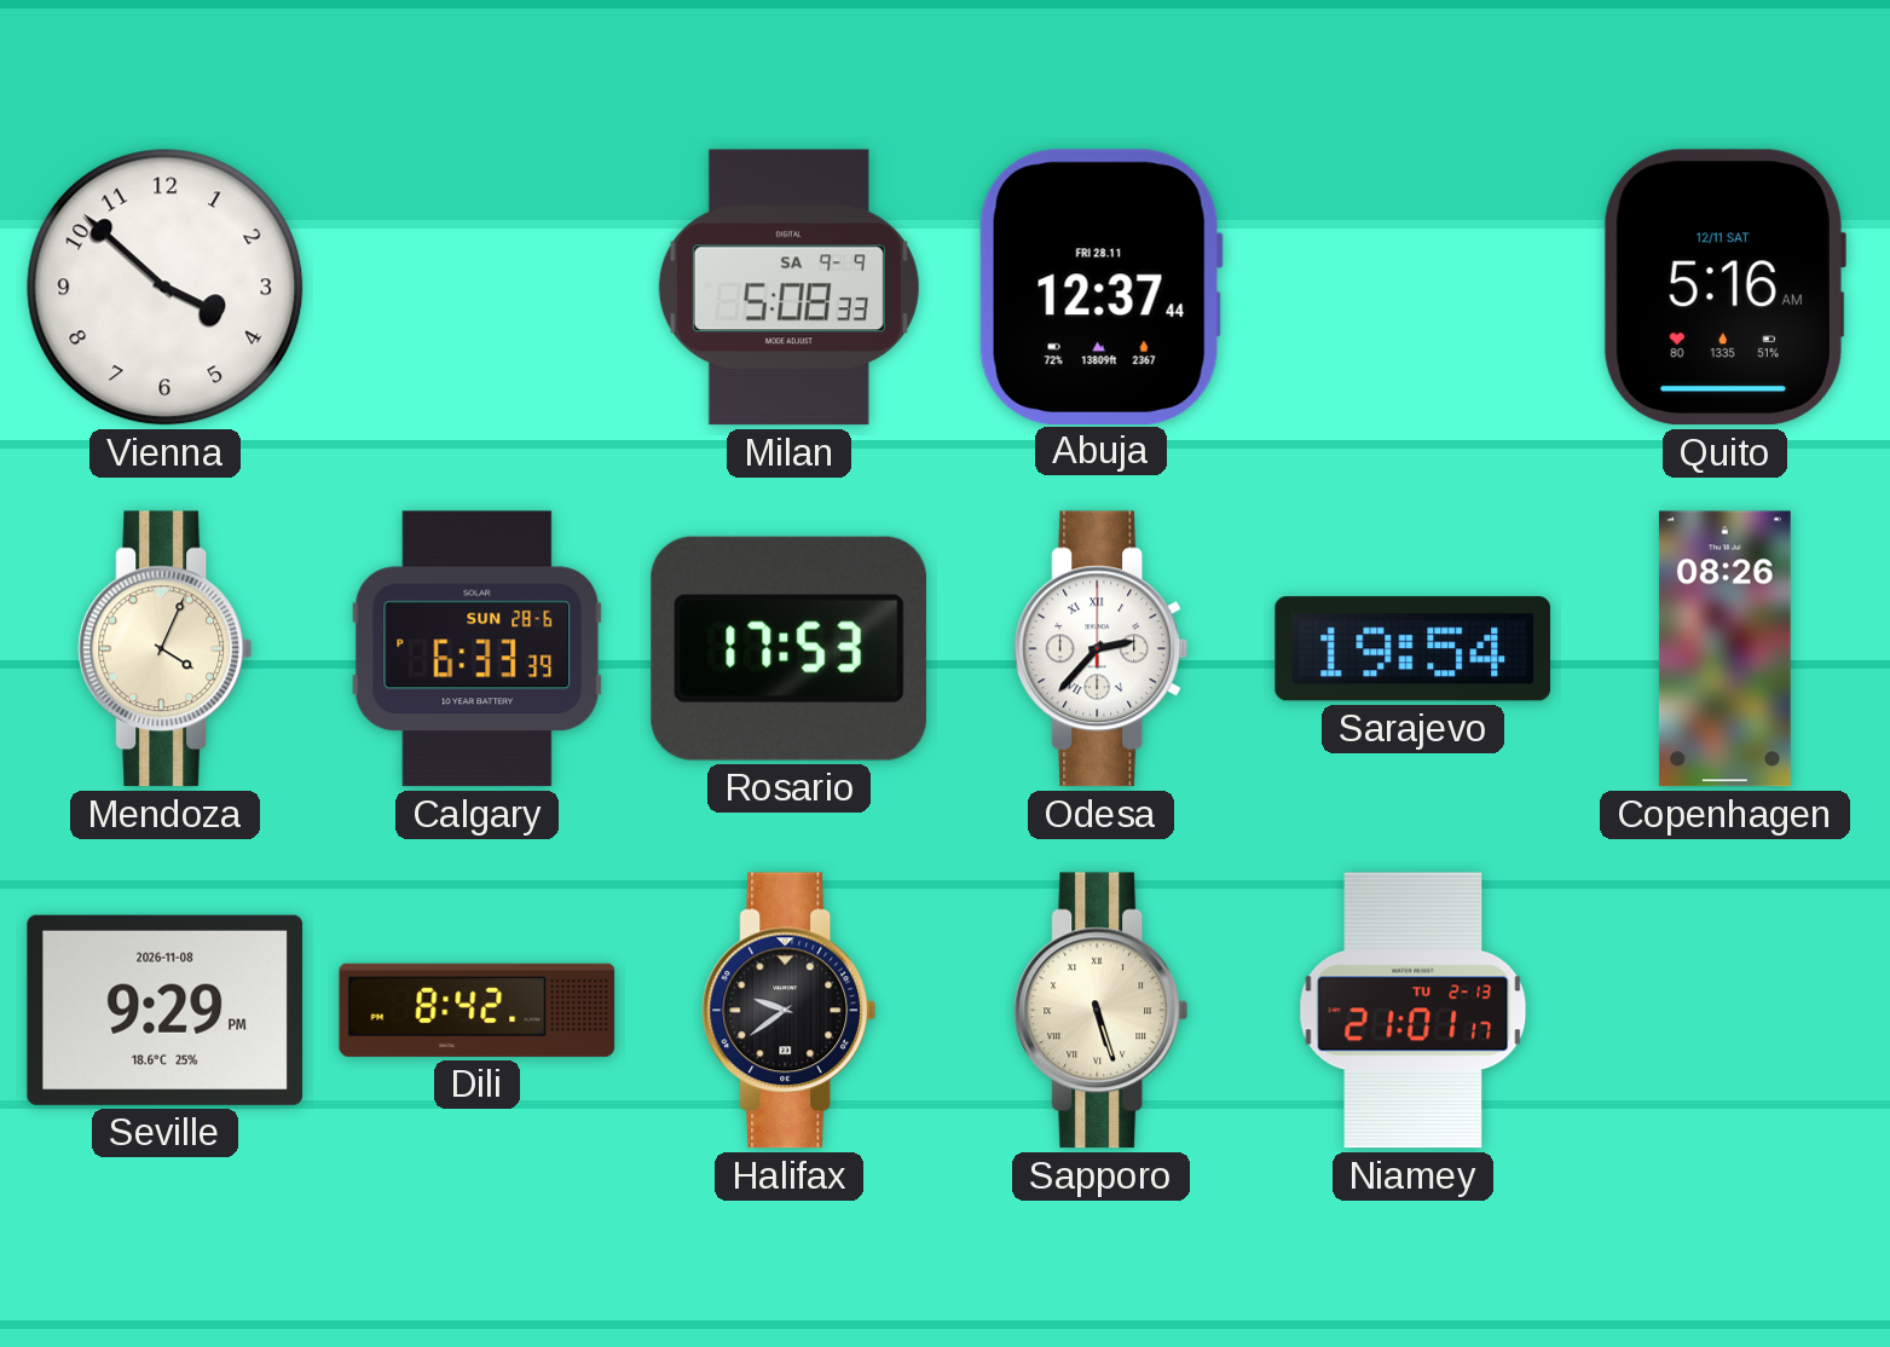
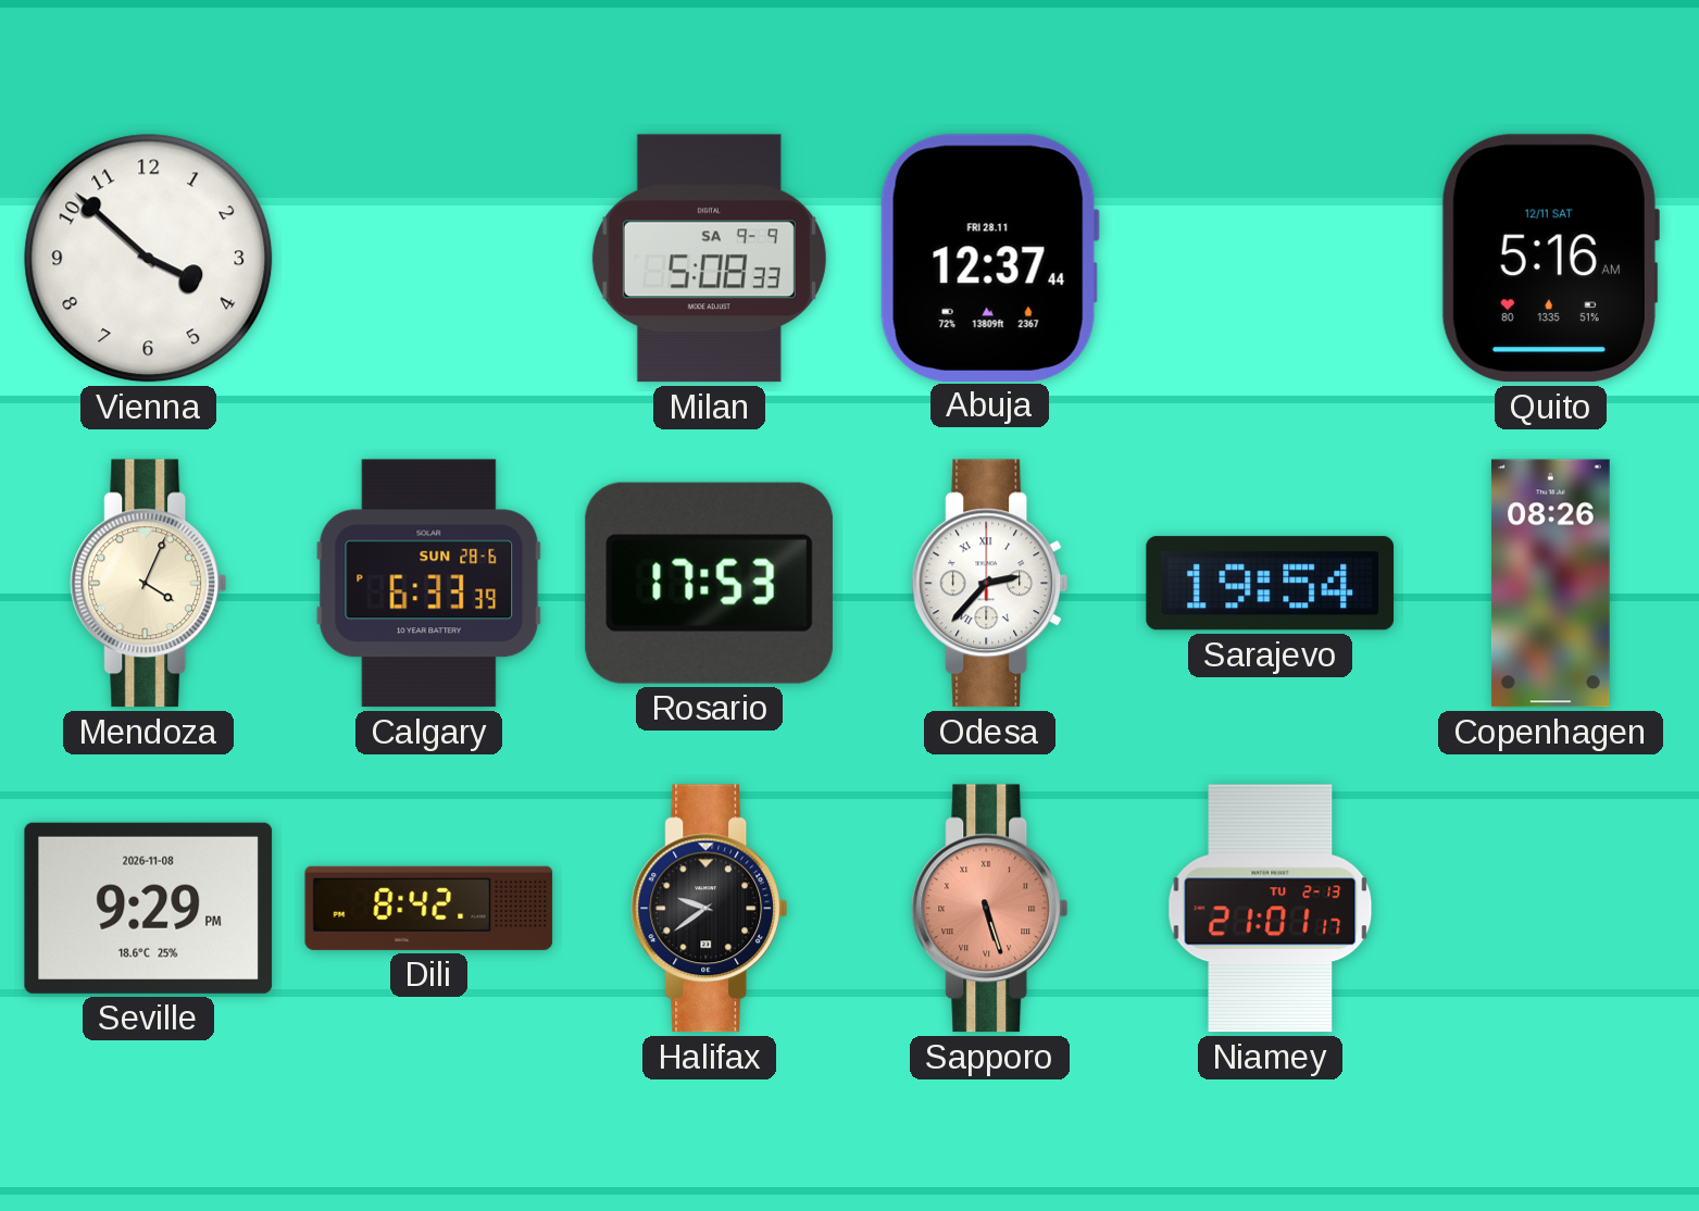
Sapporo dial: cream -> salmon (990, 909)
